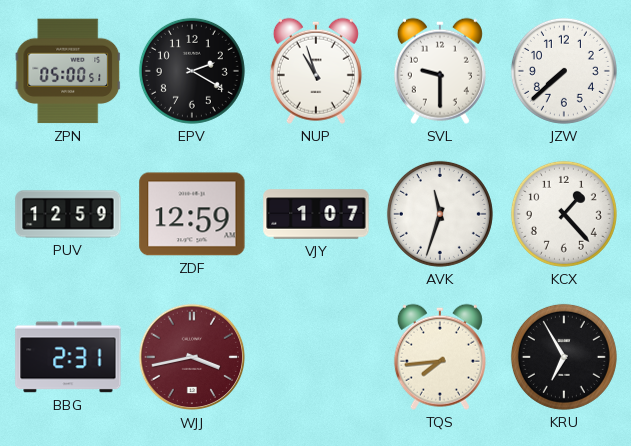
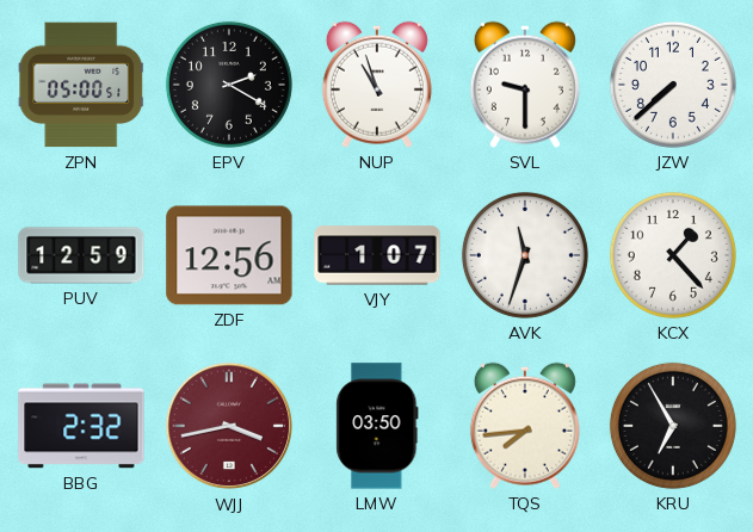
ZDF: 12:59 -> 12:56 (229, 255)
BBG: 2:31 -> 2:32 (81, 426)
LMW: none -> 03:50 (377, 426)
